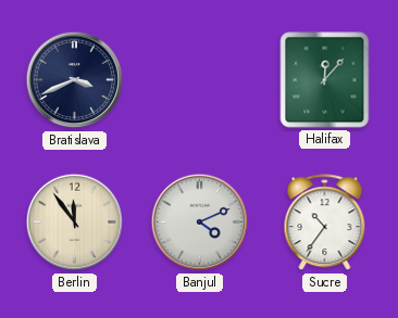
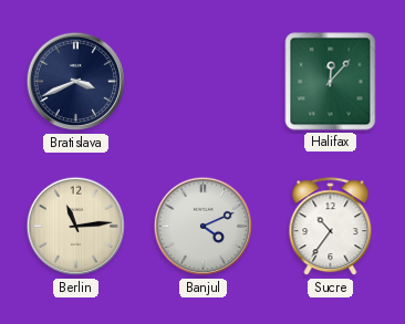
Berlin: 11:54 -> 11:14 (76, 227)
